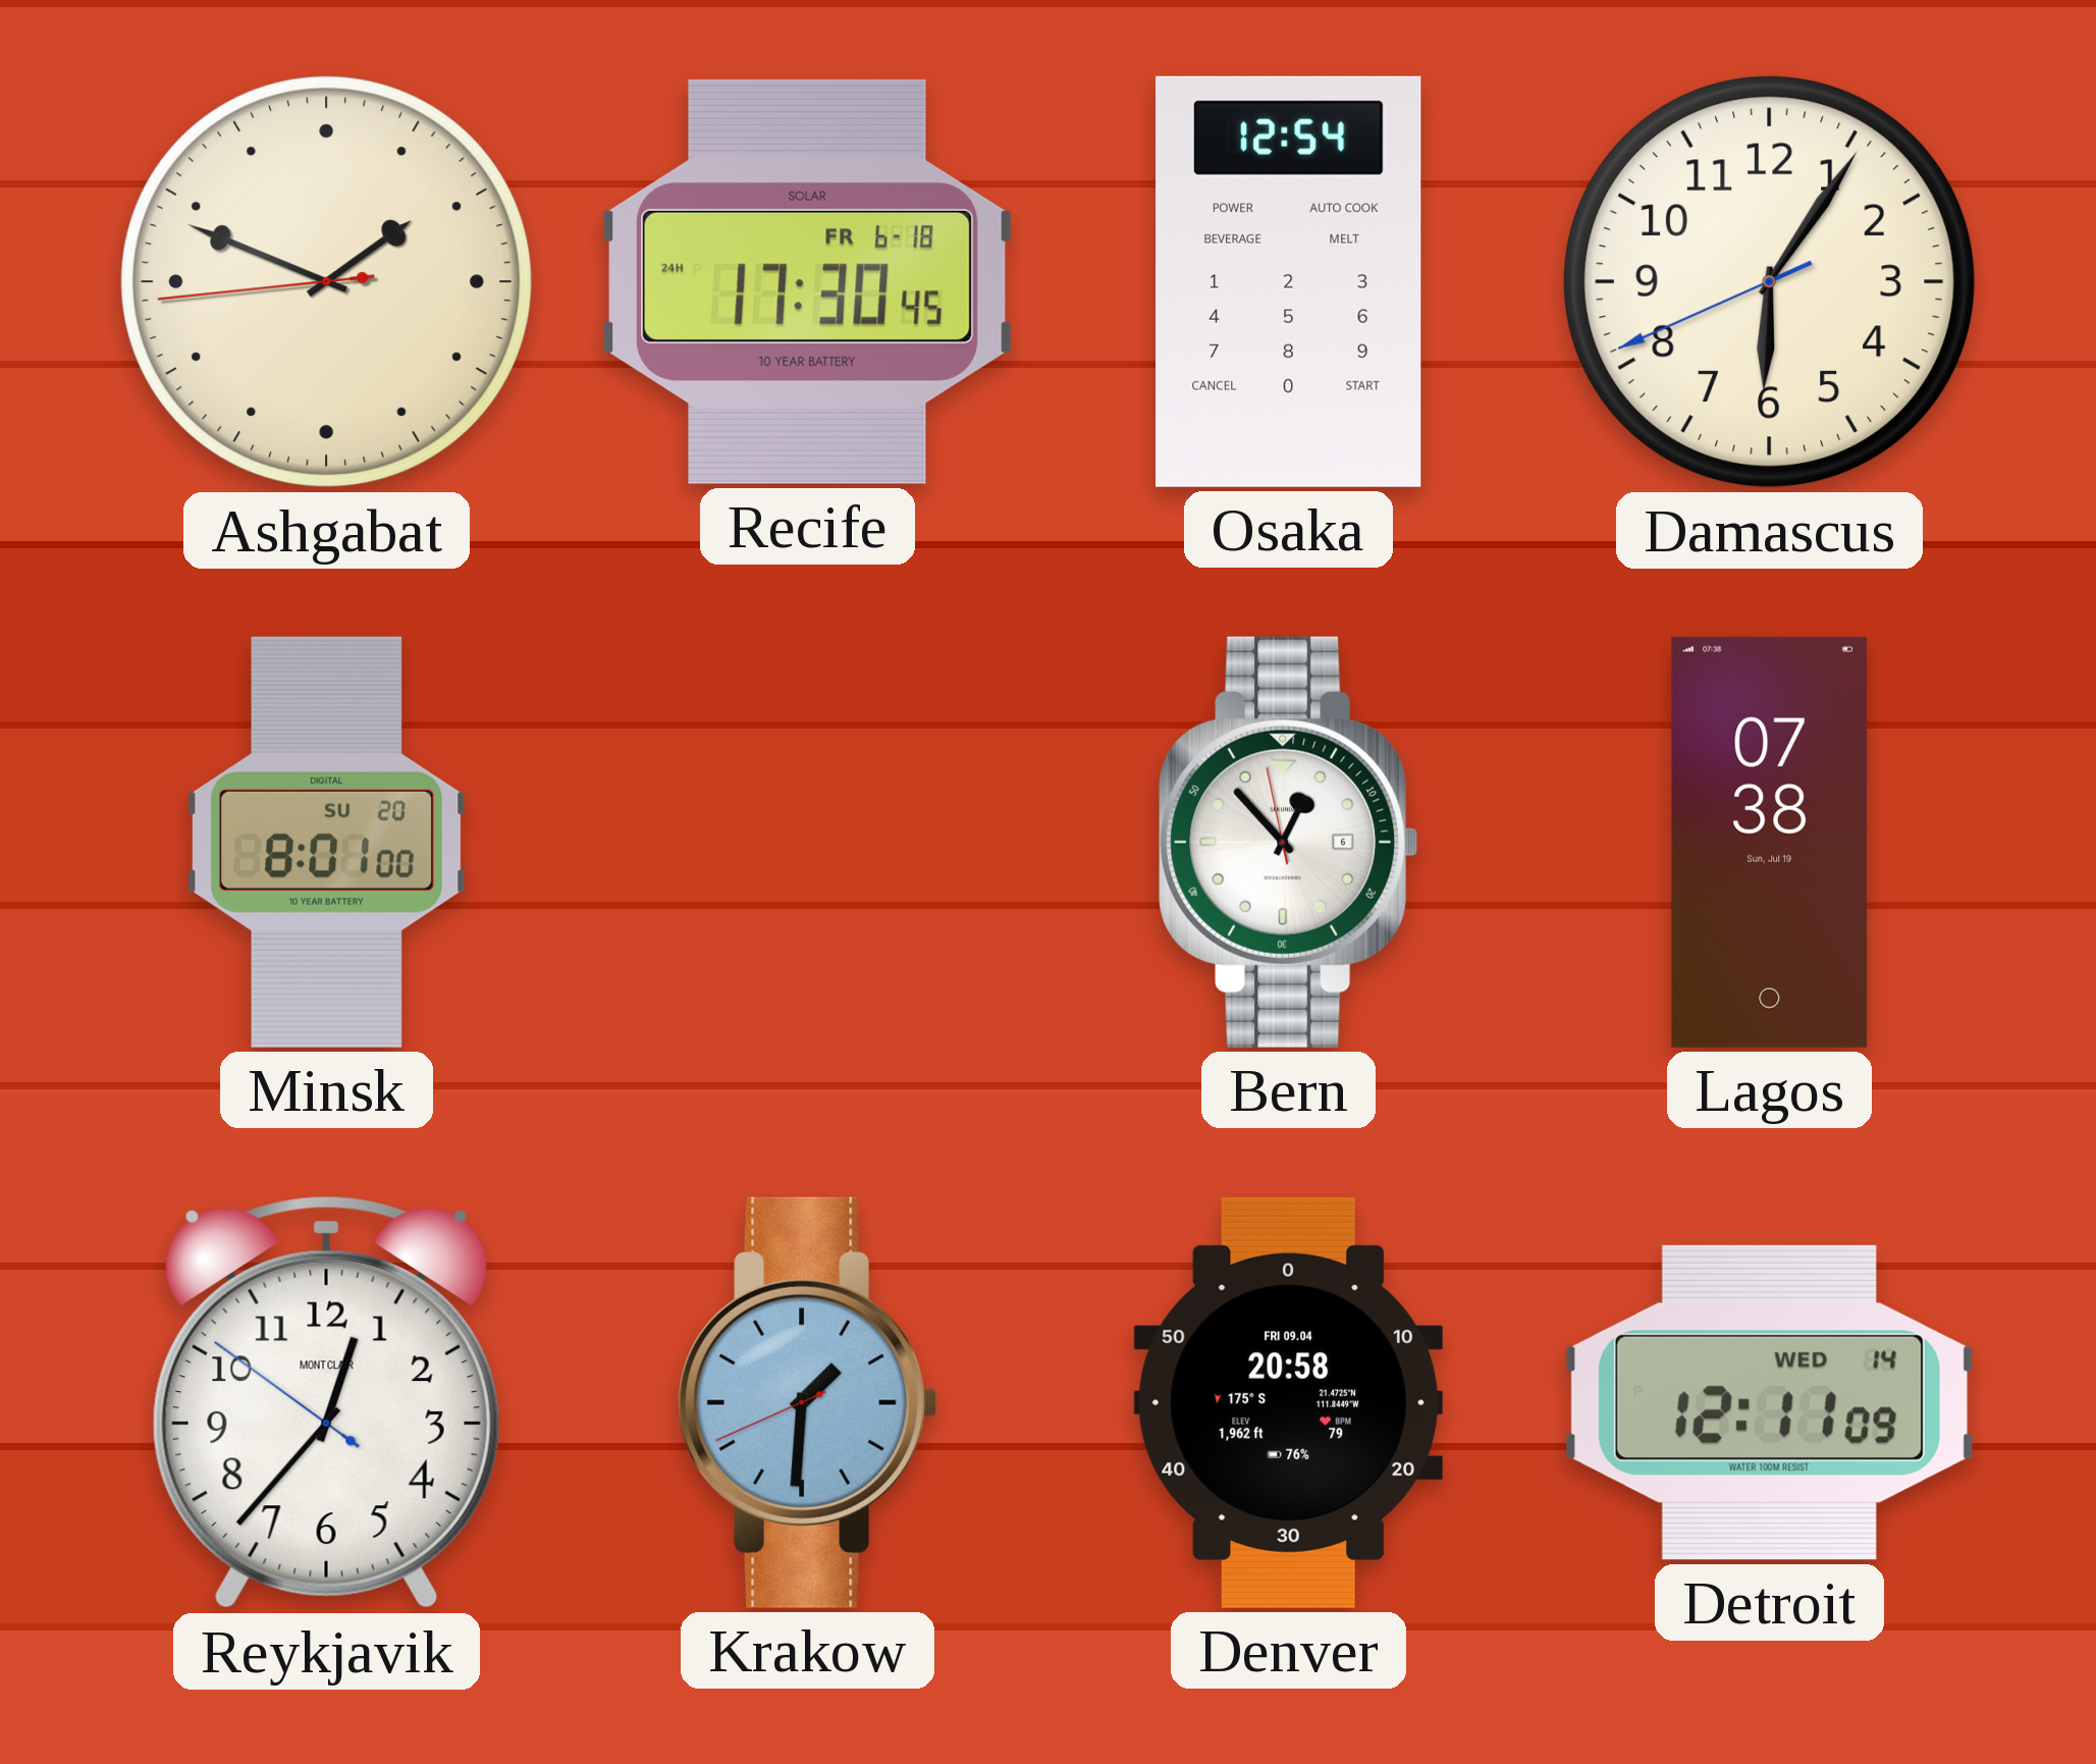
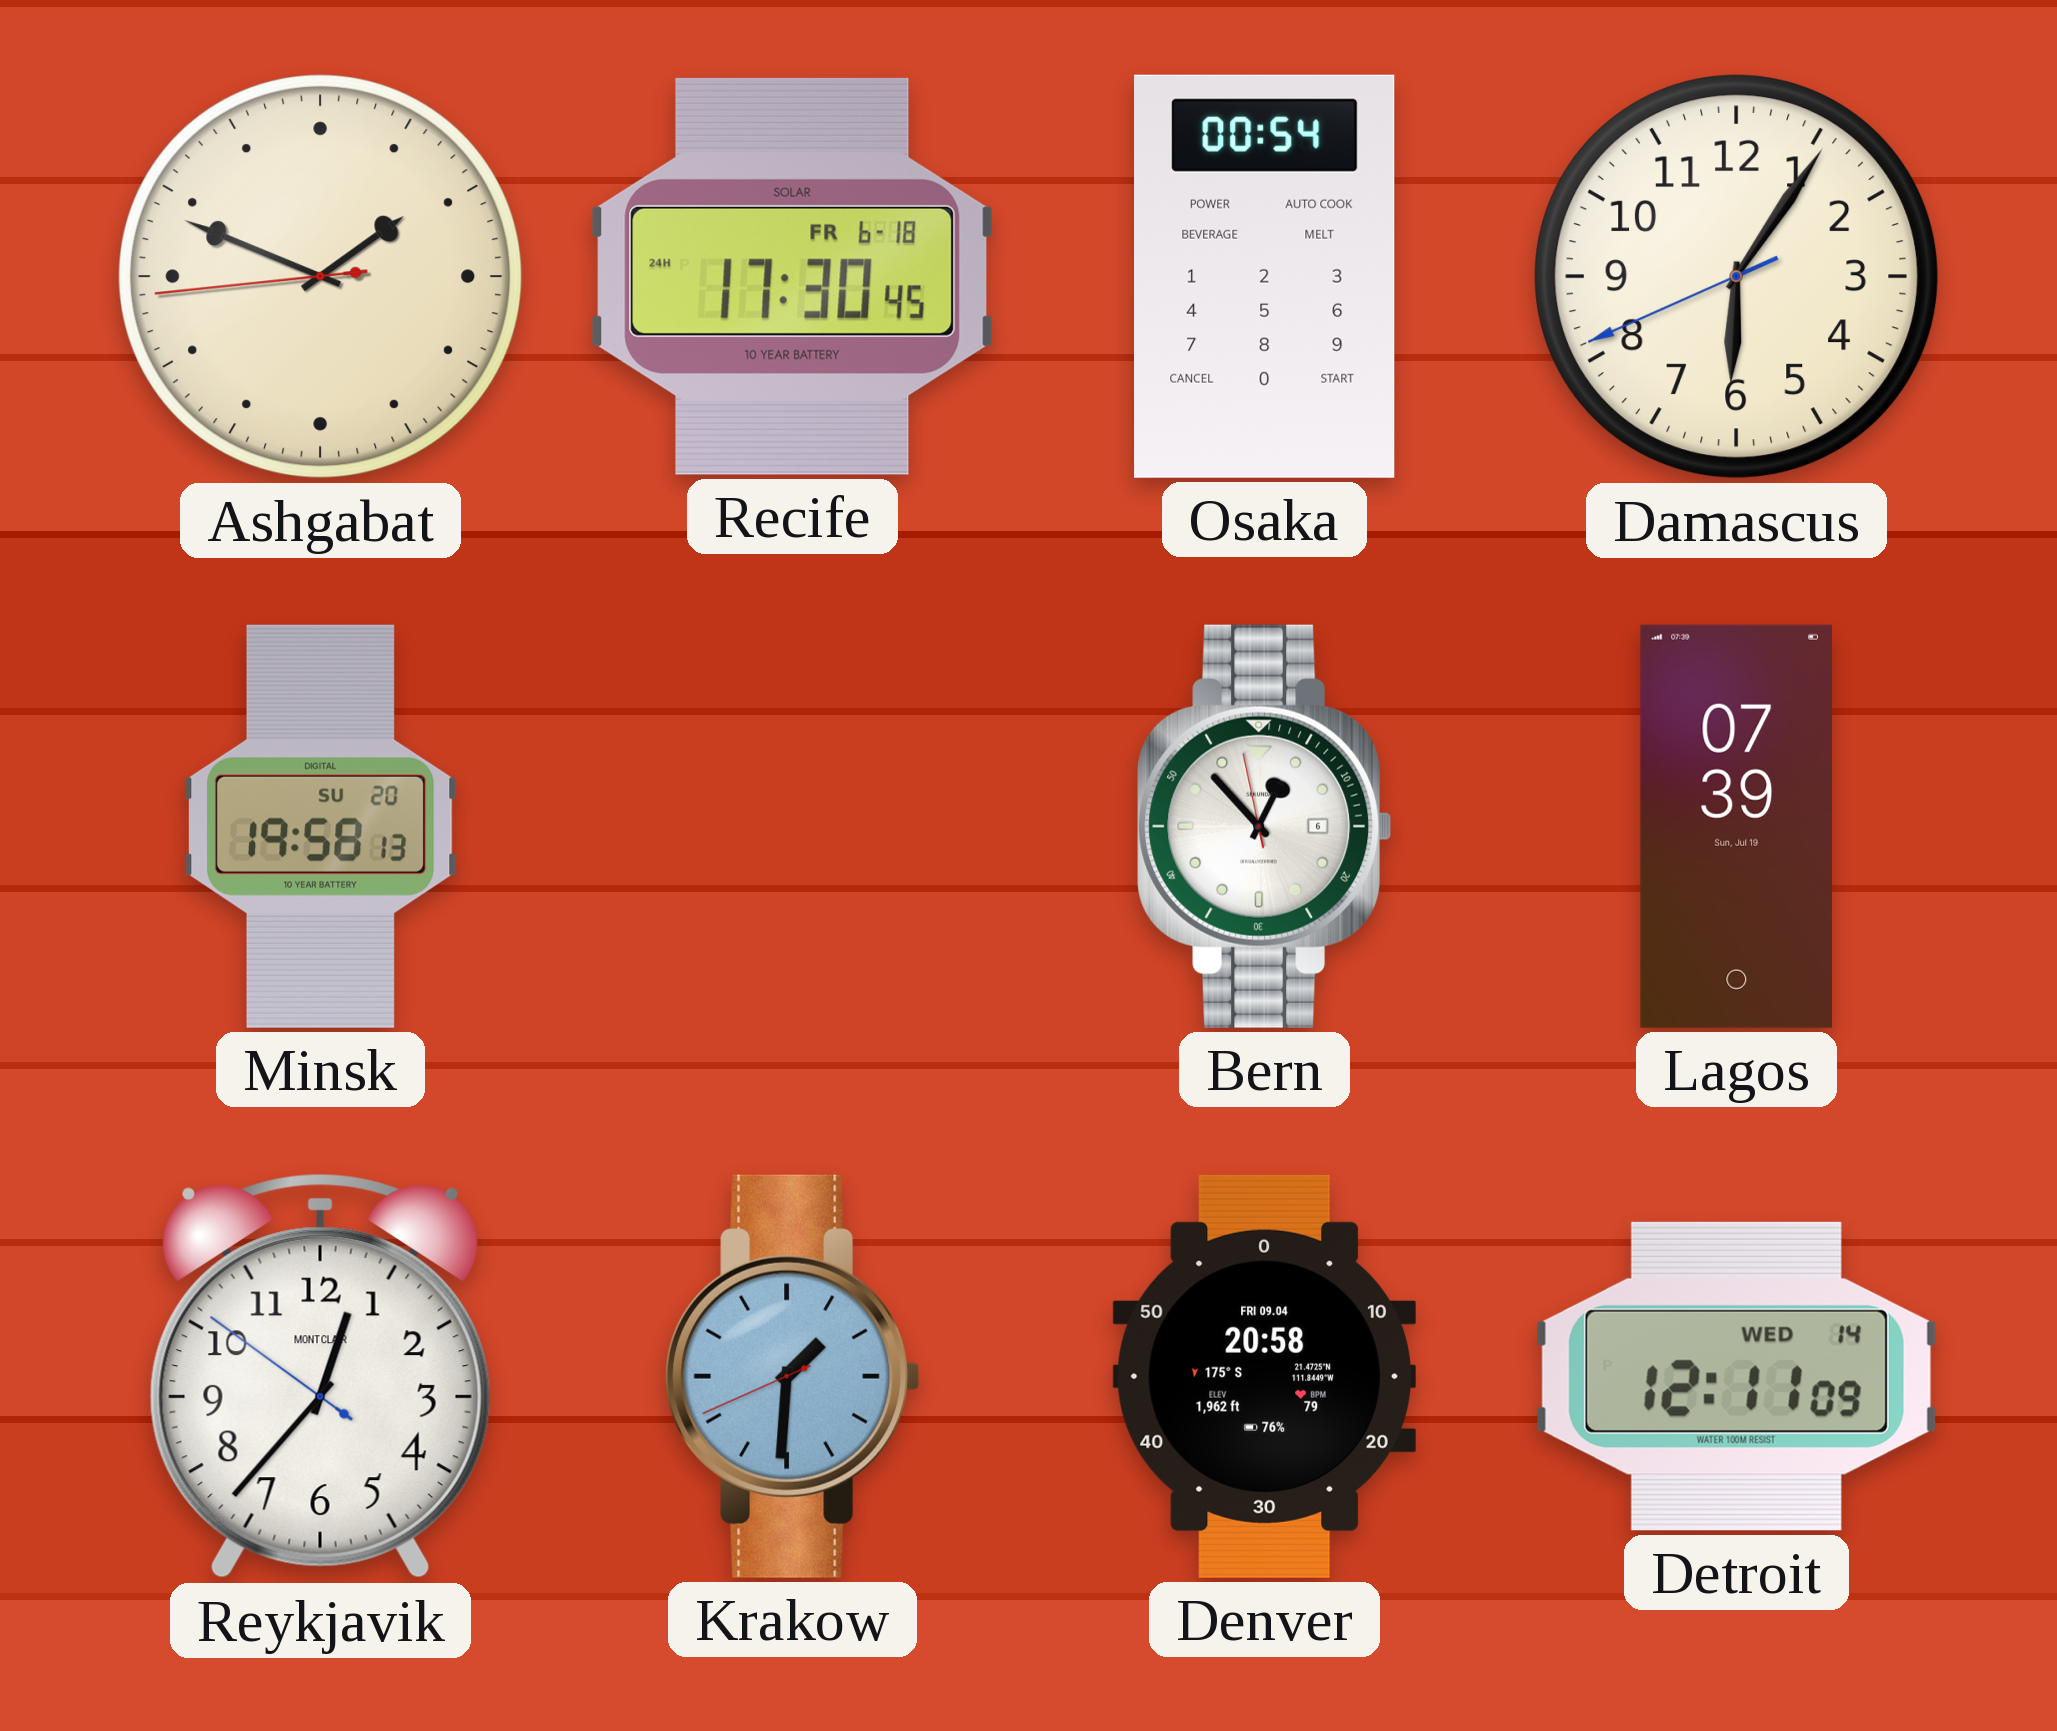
Osaka: 12:54 -> 00:54 (1265, 276)
Minsk: 8:01 -> 19:58 (321, 826)
Lagos: 07:38 -> 07:39 (1736, 826)
